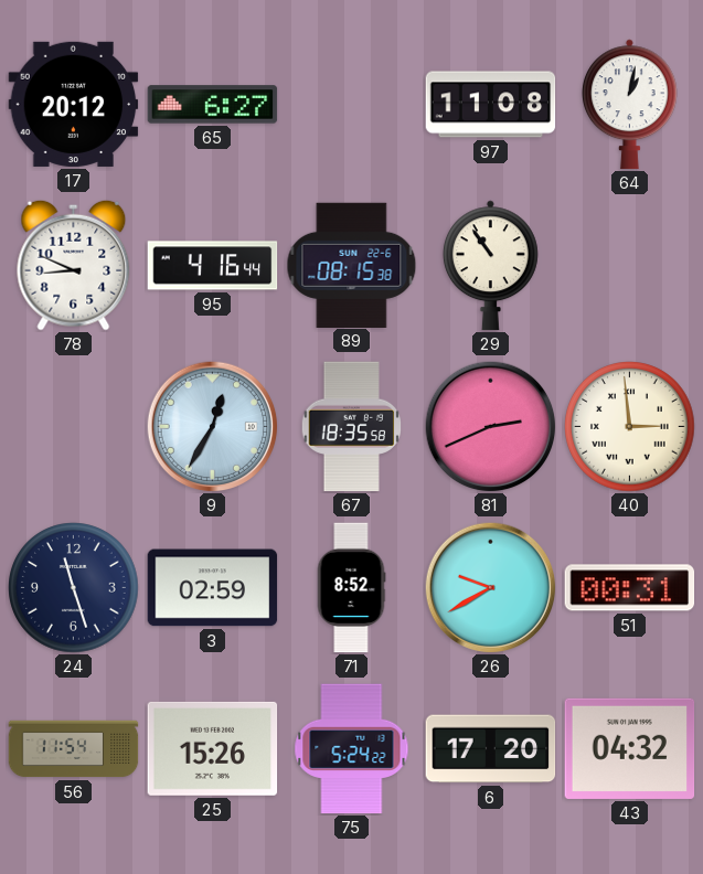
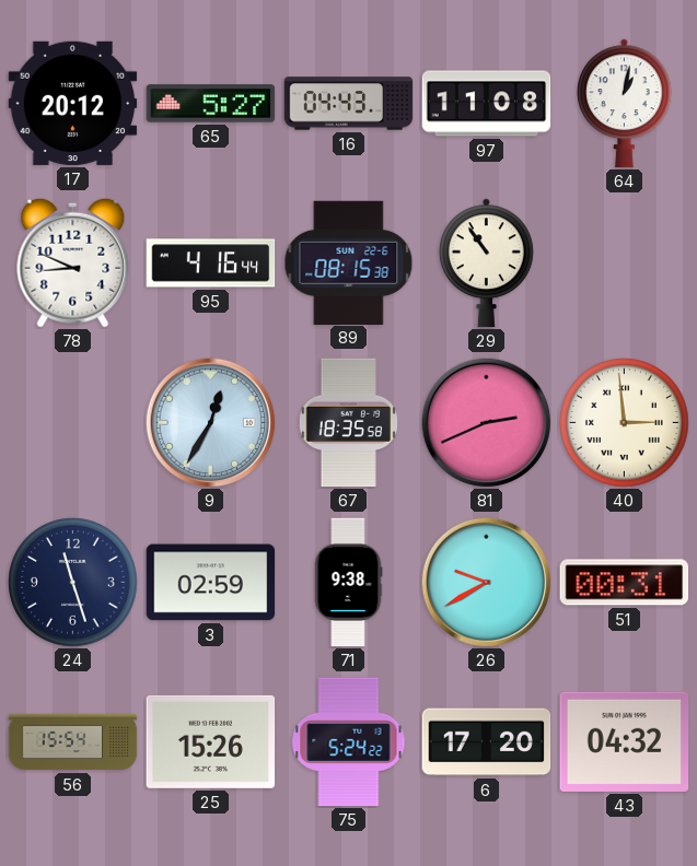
65: 6:27 -> 5:27 (211, 104)
16: none -> 04:43 (349, 104)
71: 8:52 -> 9:38 (348, 583)
56: 11:54 -> 15:54 (73, 742)
